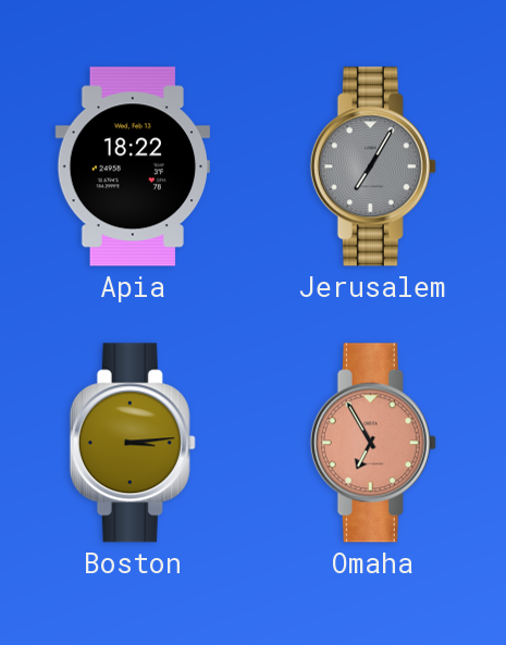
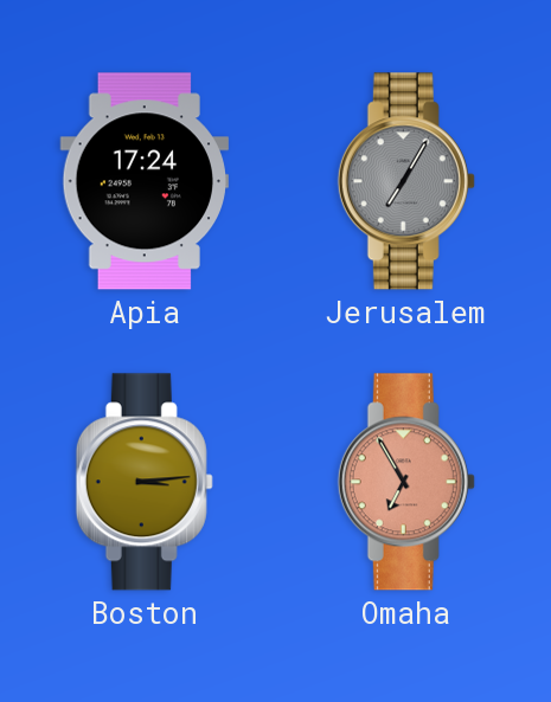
Apia: 18:22 -> 17:24 (143, 181)
